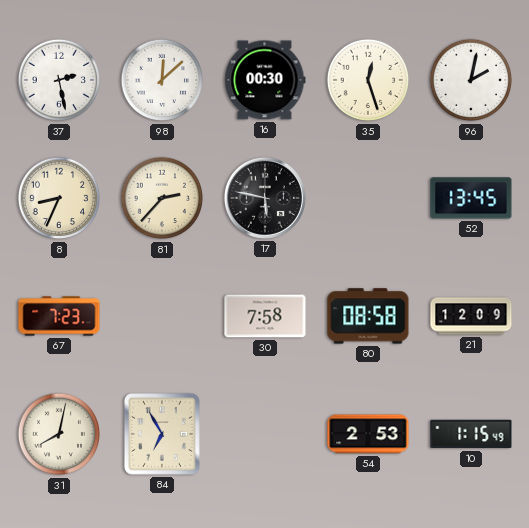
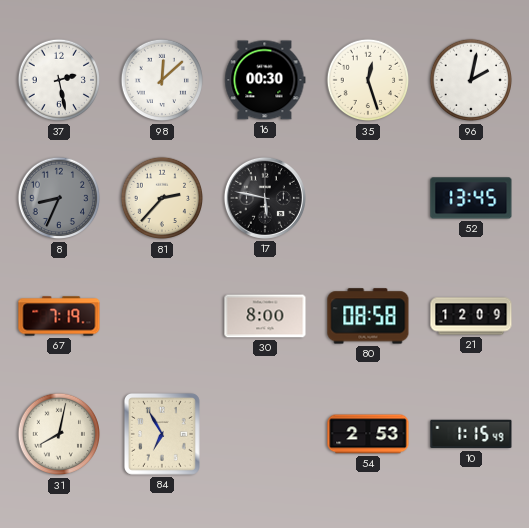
8 dial: cream -> grey (59, 198)
67: 7:23 -> 7:19 (59, 316)
30: 7:58 -> 8:00 (265, 316)
